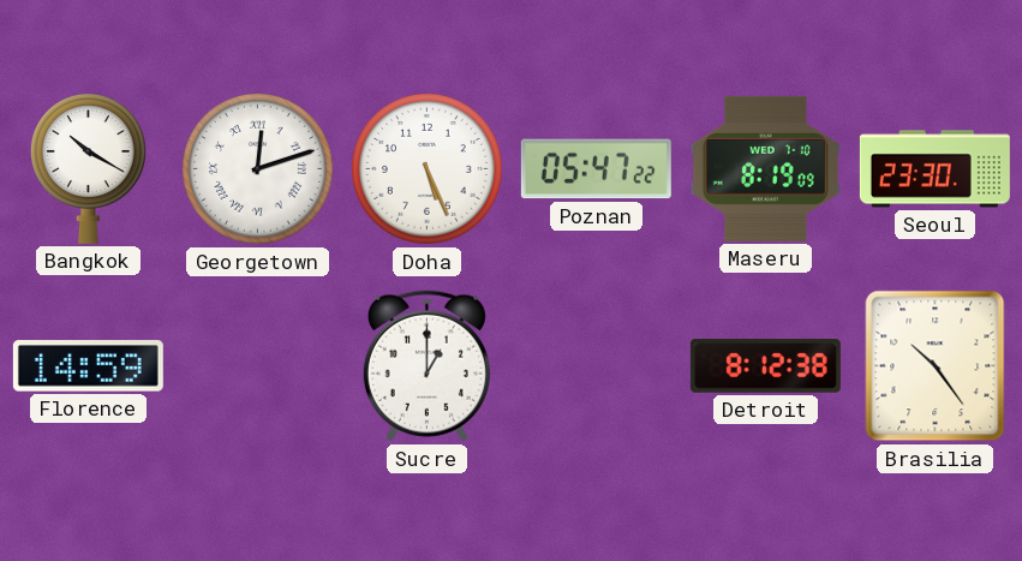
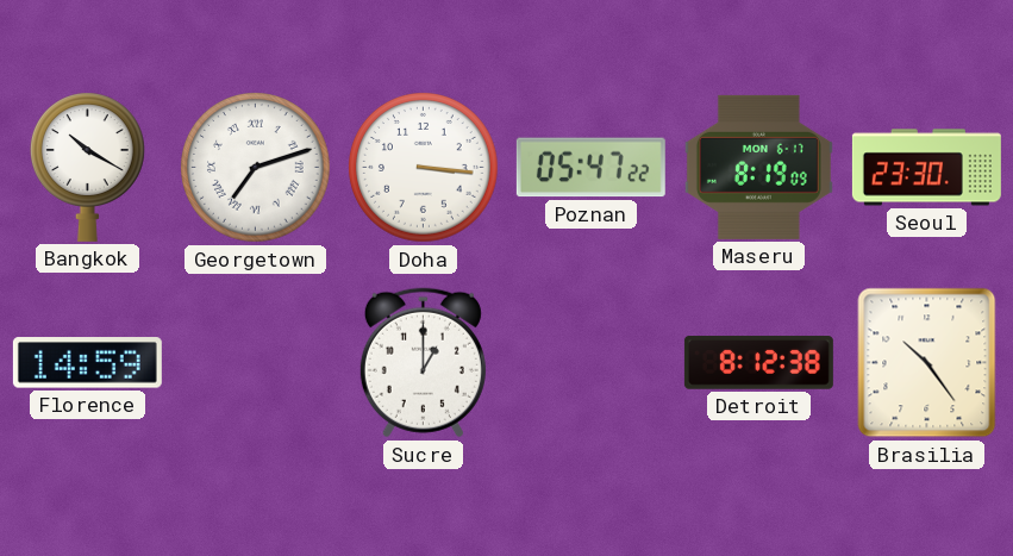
Georgetown: 12:12 -> 7:12 (256, 168)
Doha: 5:26 -> 3:16 (424, 168)
Maseru date: WED 7-10 -> MON 6-17 (758, 167)
